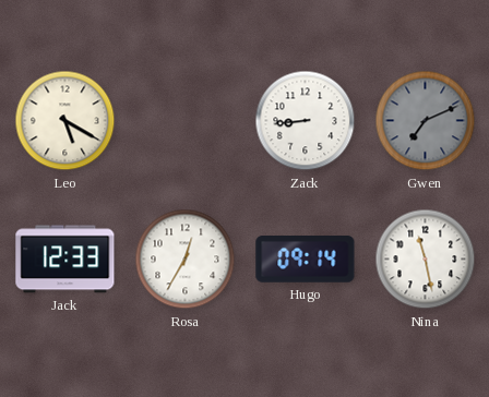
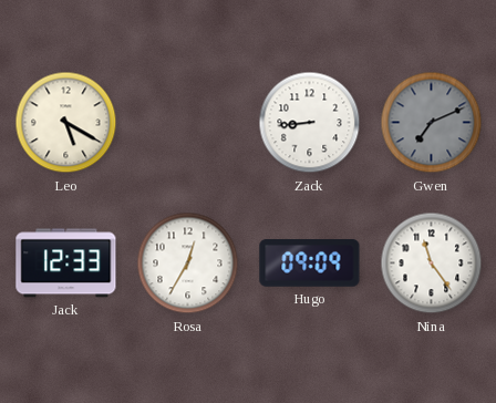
Hugo: 09:14 -> 09:09 (310, 263)
Nina: 11:28 -> 11:24 (432, 263)
